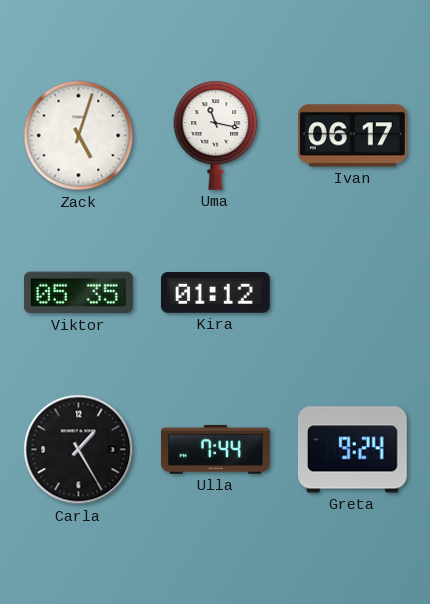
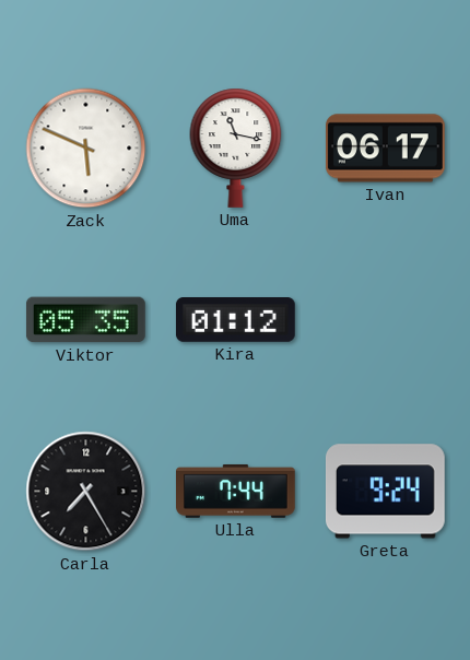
Zack: 5:03 -> 5:49 (86, 149)
Carla: 1:25 -> 7:25 (86, 492)
